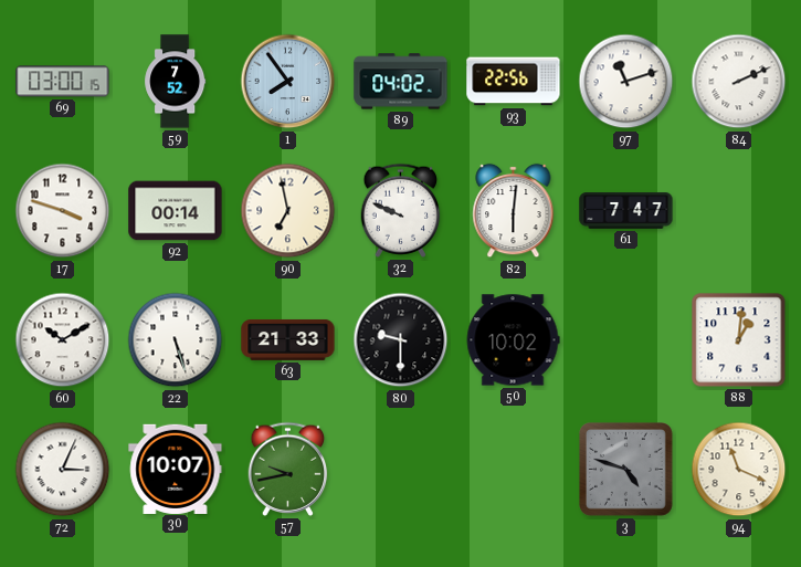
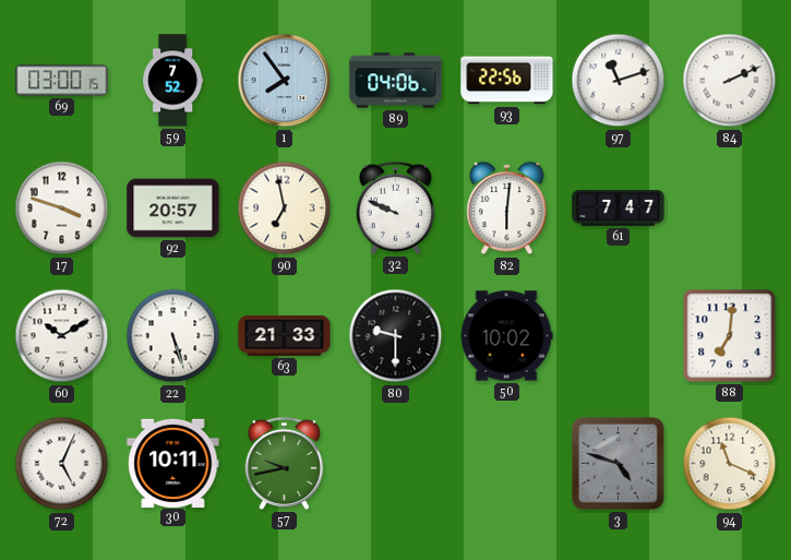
89: 04:02 -> 04:06 (396, 81)
92: 00:14 -> 20:57 (173, 208)
88: 1:01 -> 7:01 (730, 336)
72: 3:04 -> 5:04 (62, 464)
30: 10:07 -> 10:11 (173, 463)
